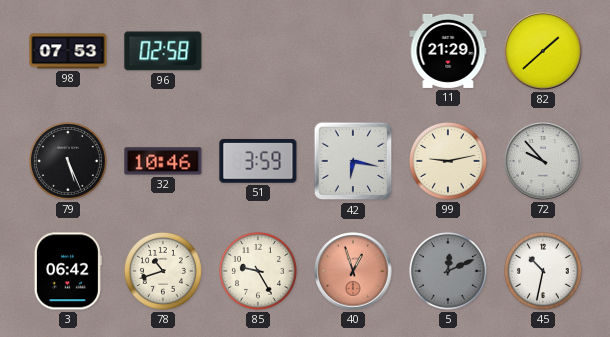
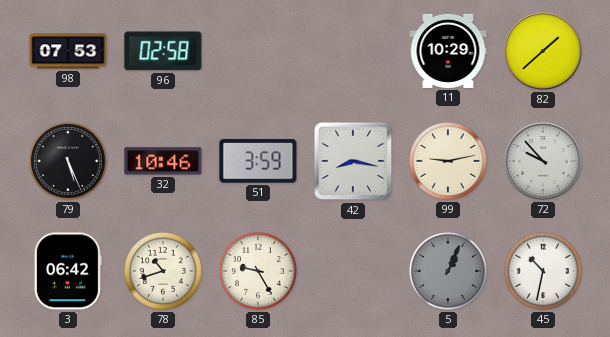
11: 21:29 -> 10:29 (448, 51)
42: 6:17 -> 8:17 (353, 161)
40: 12:57 -> none (353, 271)
5: 12:11 -> 1:04 (448, 271)
